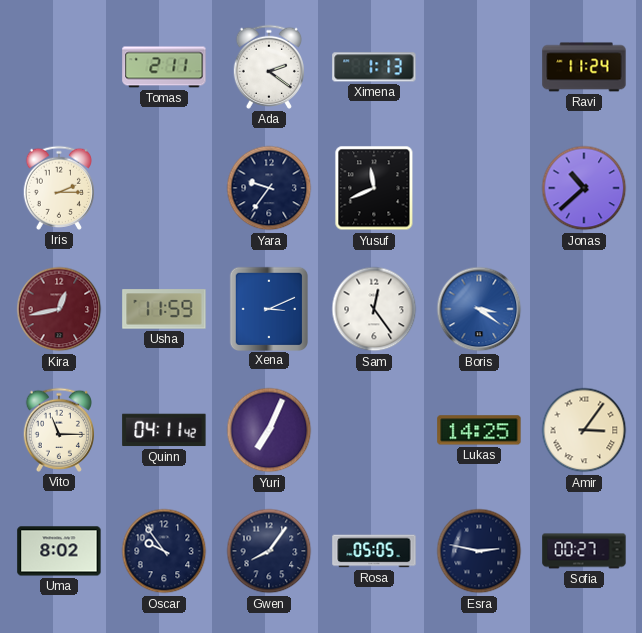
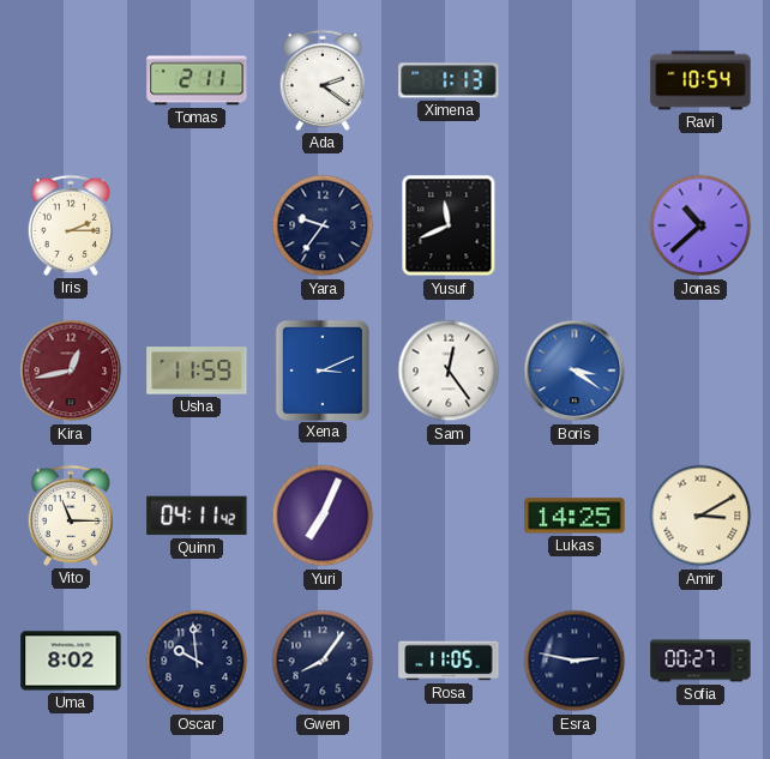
Ravi: 11:24 -> 10:54 (700, 80)
Amir: 3:06 -> 3:10 (700, 516)
Oscar: 9:54 -> 9:59 (197, 661)
Rosa: 05:05 -> 11:05 (449, 661)
